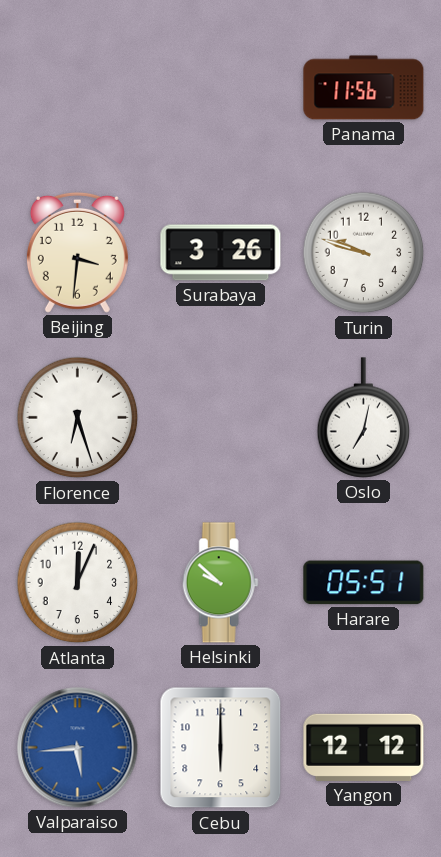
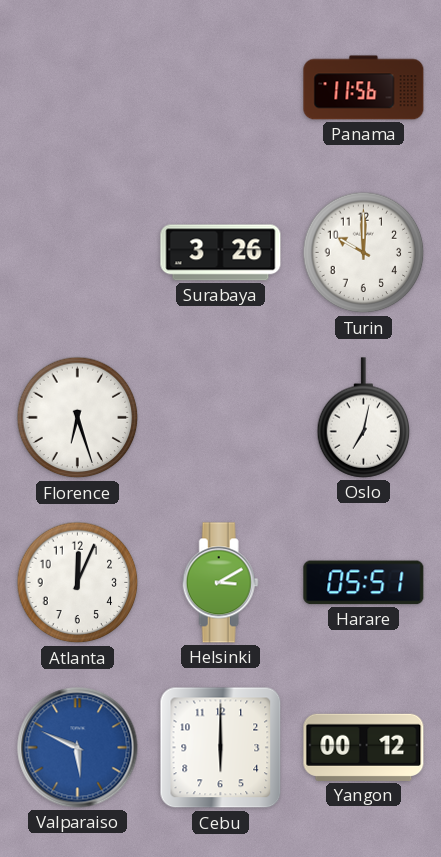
Beijing: 3:31 -> none (77, 252)
Turin: 9:48 -> 10:00 (364, 253)
Helsinki: 9:52 -> 3:10 (220, 583)
Valparaiso: 5:44 -> 5:49 (78, 748)
Yangon: 12:12 -> 00:12 (364, 747)
